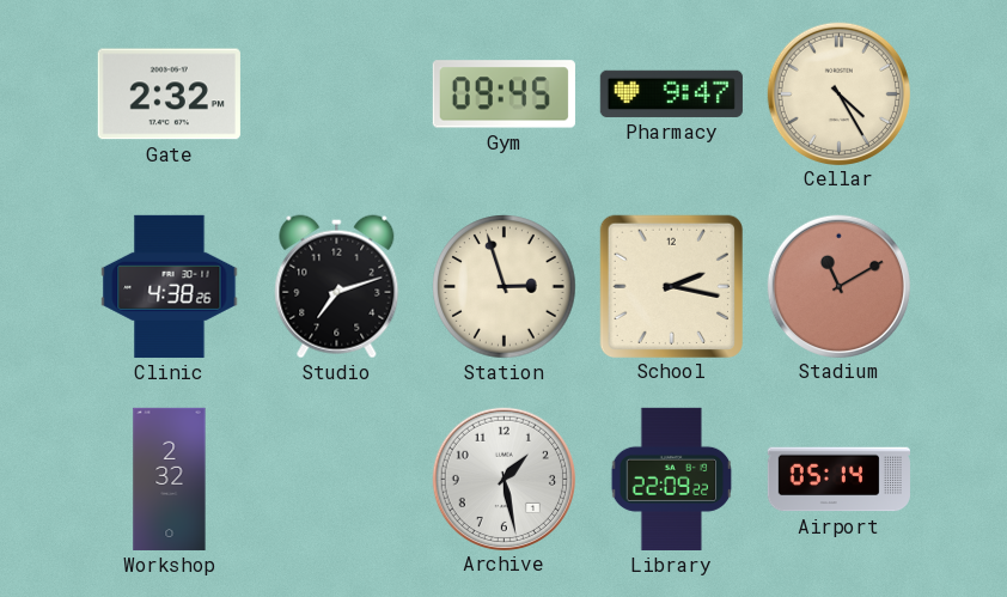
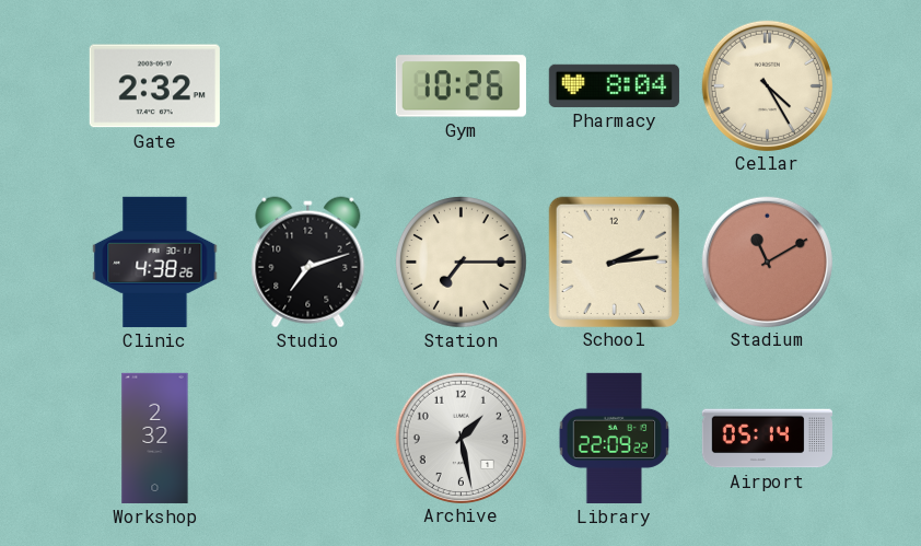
Gym: 09:45 -> 10:26 (460, 86)
Pharmacy: 9:47 -> 8:04 (614, 85)
Station: 2:57 -> 7:15 (462, 263)
School: 2:17 -> 2:14 (614, 262)
